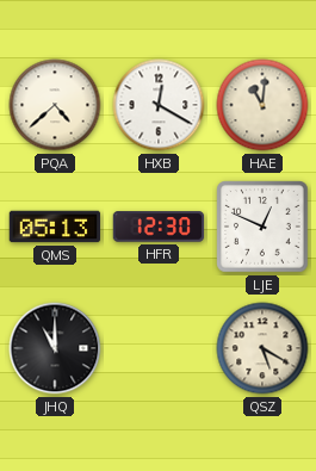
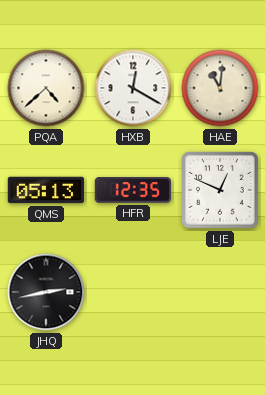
HFR: 12:30 -> 12:35 (133, 190)
JHQ: 11:00 -> 2:43 (46, 292)
QSZ: 5:20 -> none (262, 348)
